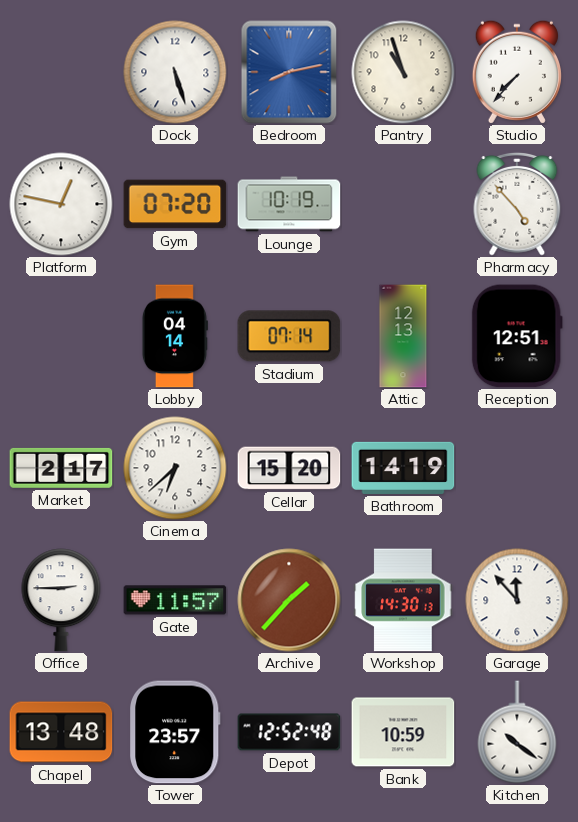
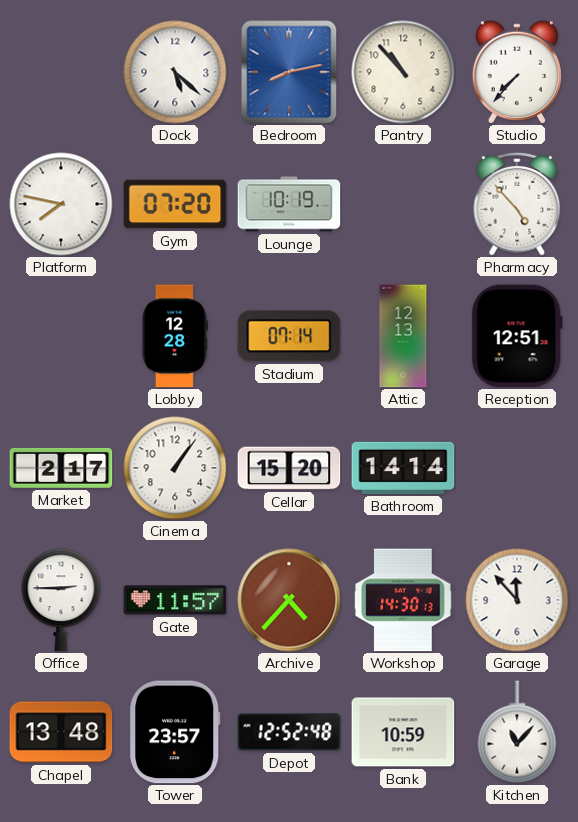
Dock: 5:27 -> 5:22 (175, 72)
Pantry: 10:57 -> 10:53 (403, 72)
Platform: 12:47 -> 7:47 (61, 204)
Lobby: 04:14 -> 12:28 (174, 336)
Cinema: 6:38 -> 1:06 (175, 468)
Bathroom: 14:19 -> 14:14 (403, 468)
Archive: 1:37 -> 4:37 (289, 600)
Kitchen: 10:21 -> 11:07 (517, 732)
